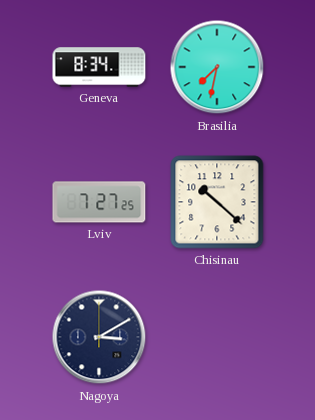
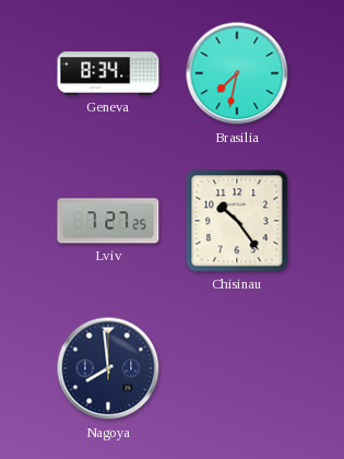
Chisinau: 10:22 -> 10:24 (237, 221)
Nagoya: 3:10 -> 7:59 (108, 368)
